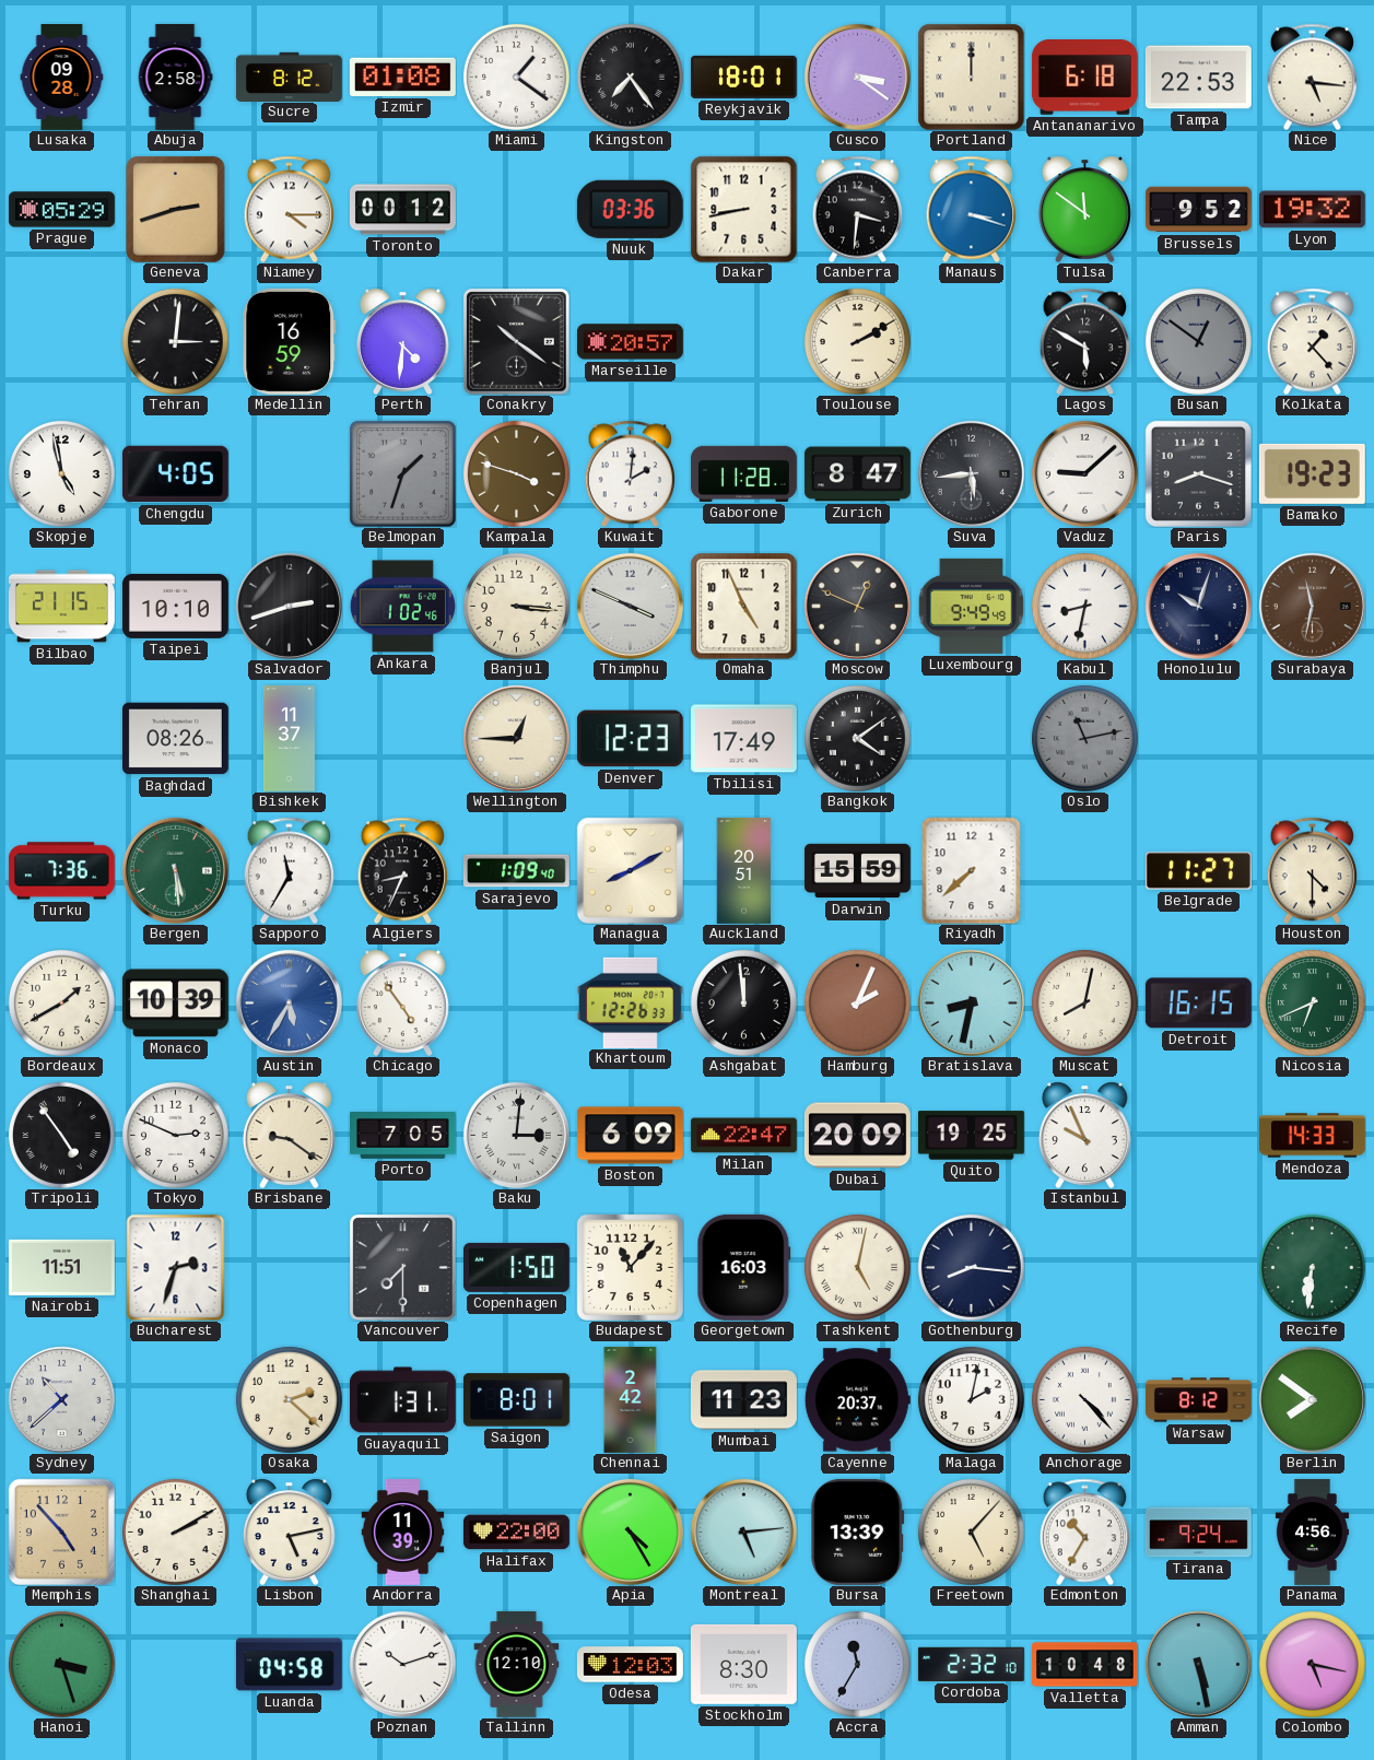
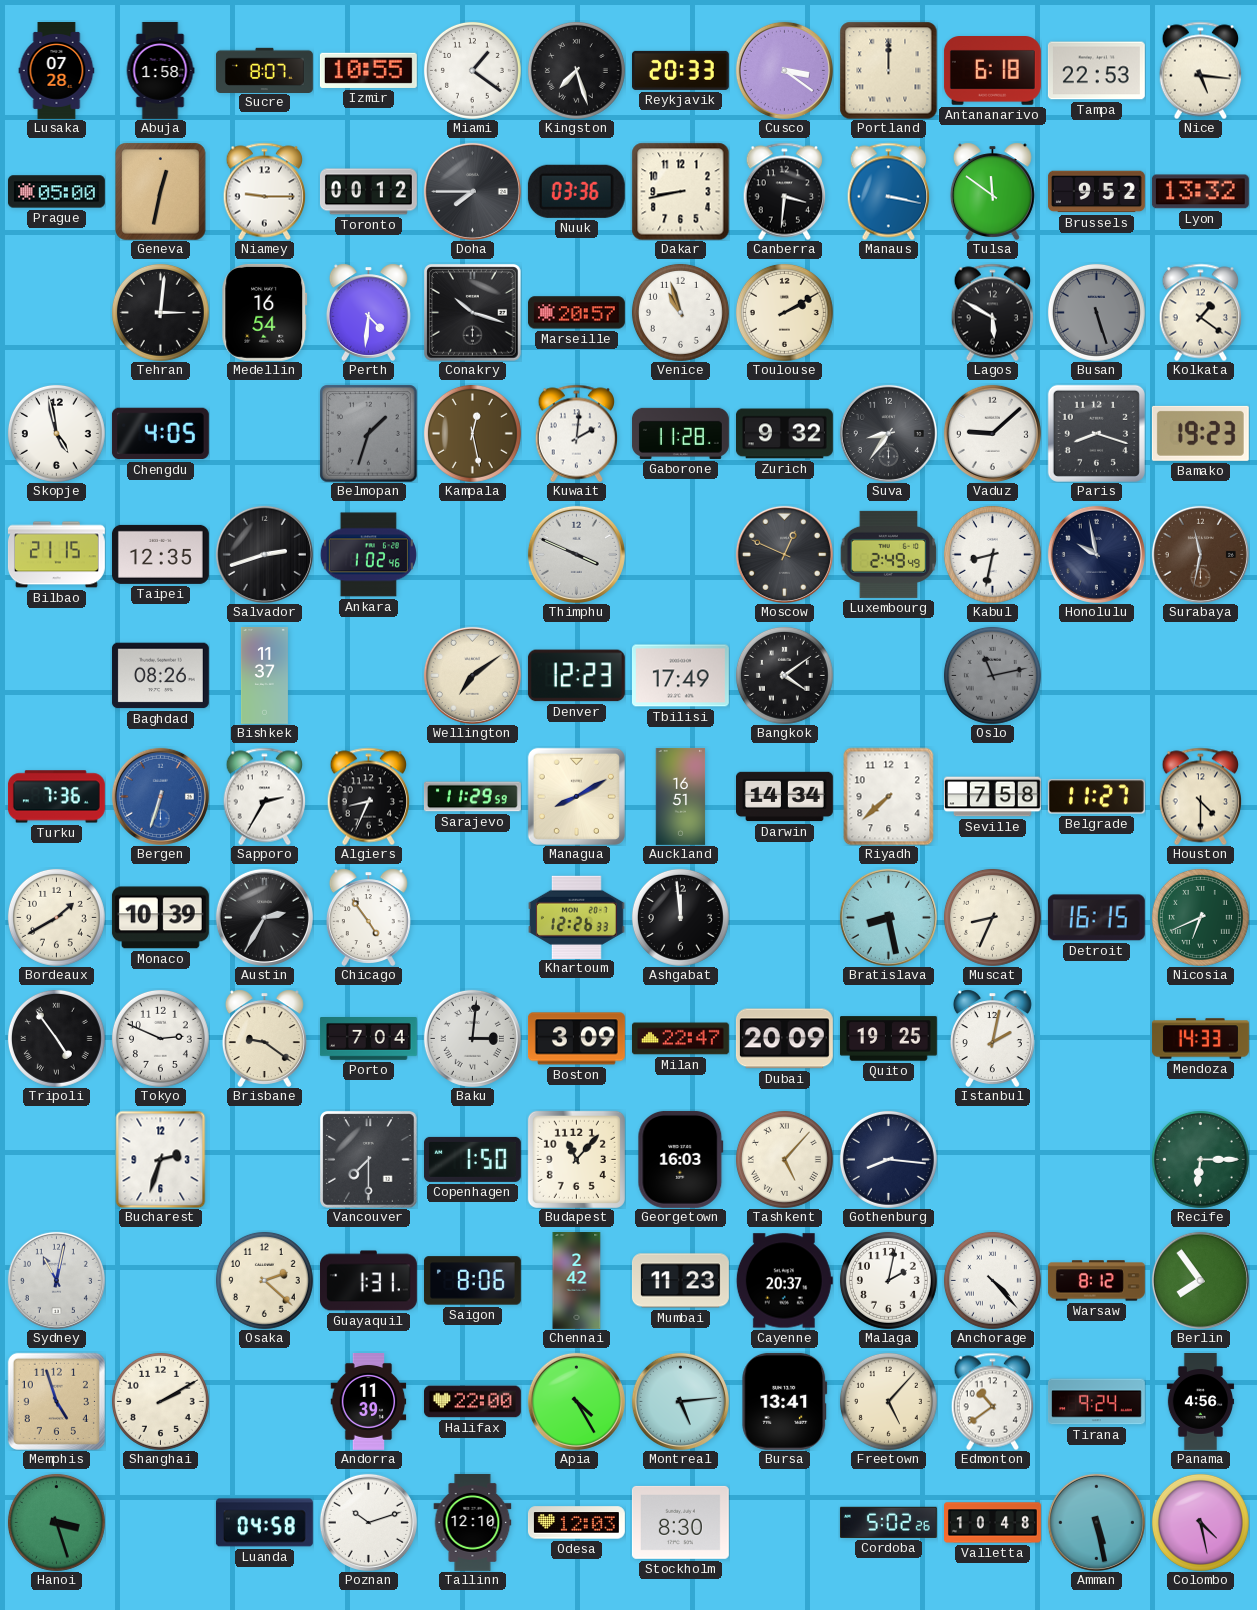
Lusaka: 09:28 -> 07:28 (57, 71)
Abuja: 2:58 -> 1:58 (160, 70)
Sucre: 8:12 -> 8:07 (264, 70)
Izmir: 01:08 -> 10:55 (368, 70)
Kingston: 7:24 -> 7:27 (576, 70)
Reykjavik: 18:01 -> 20:33 (680, 70)
Prague: 05:29 -> 05:00 (56, 192)
Geneva: 2:42 -> 12:32 (161, 191)
Niamey: 4:15 -> 9:15 (264, 191)
Doha: none -> 7:45 (472, 191)
Manaus: 3:18 -> 3:17 (888, 191)
Lyon: 19:32 -> 13:32 (1200, 192)
Medellin: 16:59 -> 16:54 (265, 312)
Conakry: 10:21 -> 10:18 (473, 313)
Venice: none -> 10:57 (680, 312)
Busan: 12:51 -> 5:27 (1096, 312)
Kolkata: 1:23 -> 1:21 (1200, 312)
Kampala: 3:48 -> 12:28 (472, 433)
Zurich: 8:47 -> 9:32 (784, 434)
Suva: 5:44 -> 8:36 (888, 433)
Taipei: 10:10 -> 12:35 (160, 554)
Banjul: 3:16 -> none (516, 606)
Omaha: 4:56 -> none (743, 606)
Luxembourg: 9:49 -> 2:49 (888, 554)
Honolulu: 10:03 -> 9:58 (1096, 554)
Wellington: 12:45 -> 7:09 (472, 675)
Bergen: 5:29 -> 6:33 (160, 796)
Bergen dial: green -> blue (160, 796)
Sapporo: 11:35 -> 2:35 (264, 796)
Sarajevo: 1:09 -> 11:29 (472, 797)
Auckland: 20:51 -> 16:51 (681, 797)
Darwin: 15:59 -> 14:34 (785, 797)
Seville: none -> 7:58 (992, 797)
Austin: 5:35 -> 2:35 (264, 917)
Austin dial: blue -> black (264, 917)
Hamburg: 2:04 -> none (857, 1002)
Bratislava: 8:32 -> 8:28 (888, 917)
Muscat: 8:02 -> 8:34 (992, 917)
Porto: 7:05 -> 7:04 (368, 1039)
Boston: 6:09 -> 3:09 (576, 1039)
Istanbul: 9:56 -> 2:02 (992, 1038)
Nairobi: 11:51 -> none (61, 1267)
Tashkent: 5:02 -> 5:07 (784, 1159)
Recife: 6:31 -> 6:15 (1200, 1159)
Sydney: 10:38 -> 11:02 (56, 1280)
Saigon: 8:01 -> 8:06 (472, 1281)
Berlin: 7:51 -> 7:54 (1200, 1280)
Memphis: 4:53 -> 4:57 (56, 1401)
Lisbon: 5:13 -> none (289, 1532)
Bursa: 13:39 -> 13:41 (785, 1401)
Edmonton: 10:35 -> 10:39 (992, 1401)
Accra: 11:35 -> none (857, 1664)
Cordoba: 2:32 -> 5:02 (888, 1522)
Colombo: 5:17 -> 4:28 (1200, 1522)
